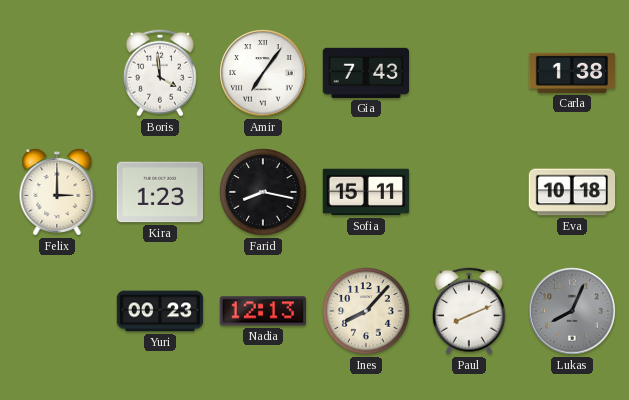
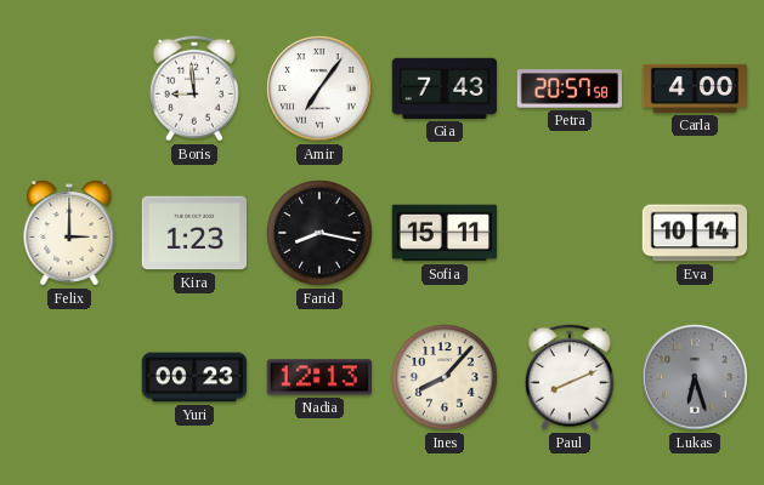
Boris: 3:59 -> 8:59 (194, 89)
Petra: none -> 20:57 (570, 89)
Carla: 1:38 -> 4:00 (695, 89)
Eva: 10:18 -> 10:14 (695, 233)
Lukas: 8:04 -> 6:27 (695, 377)
